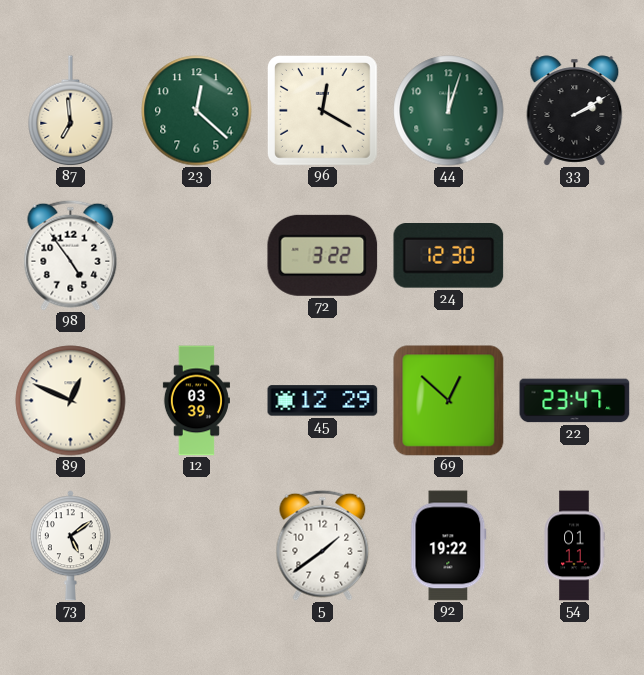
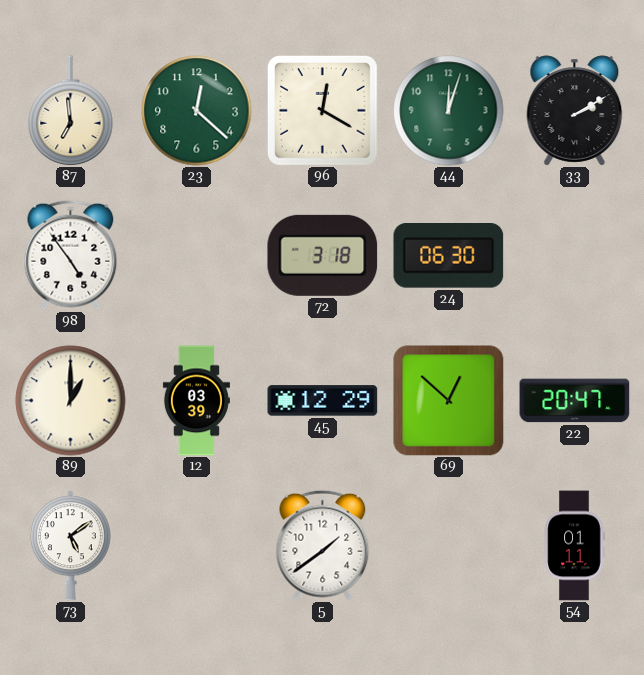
72: 3:22 -> 3:18 (323, 255)
24: 12:30 -> 06:30 (449, 256)
89: 12:49 -> 1:00 (71, 401)
22: 23:47 -> 20:47 (575, 401)
92: 19:22 -> none (449, 546)
